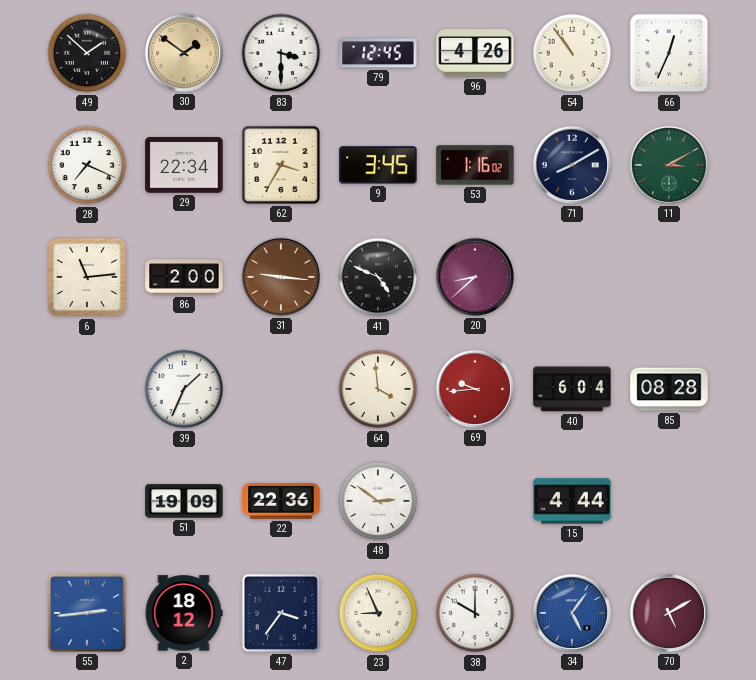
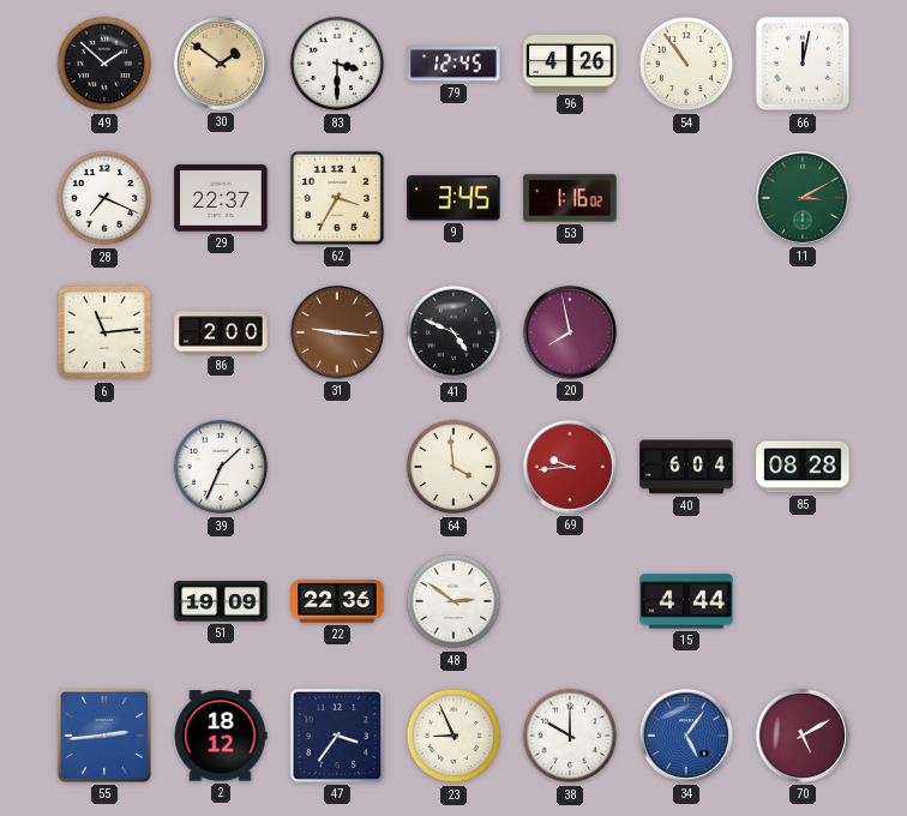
66: 12:34 -> 12:02 (803, 64)
29: 22:34 -> 22:37 (221, 198)
71: 8:10 -> none (572, 165)
20: 8:38 -> 7:58 (570, 332)
